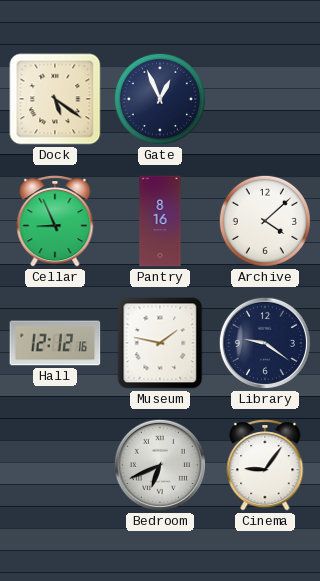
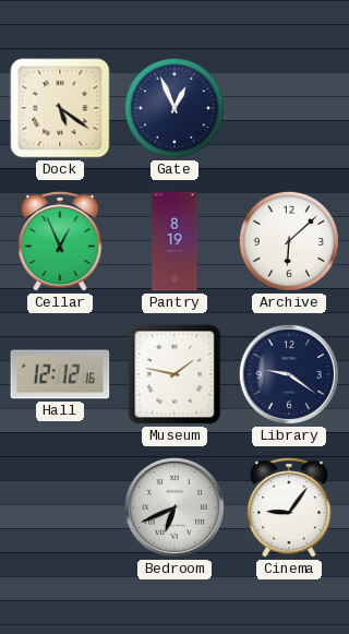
Cellar: 8:56 -> 12:56 (60, 241)
Pantry: 8:16 -> 8:19 (174, 241)
Archive: 4:08 -> 6:08 (289, 241)
